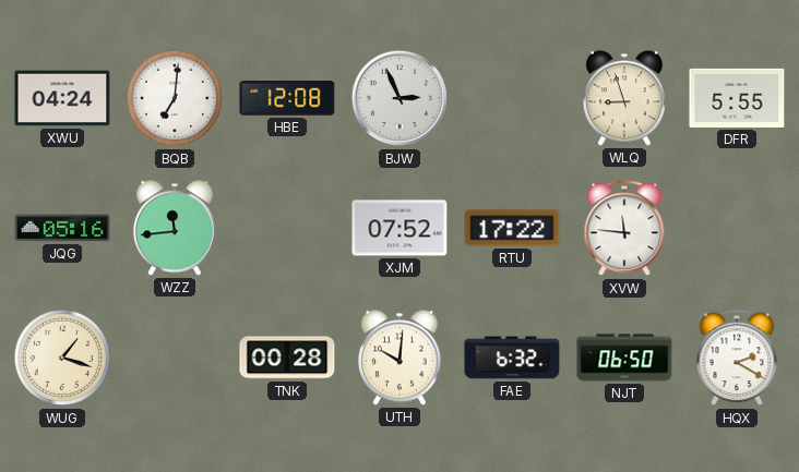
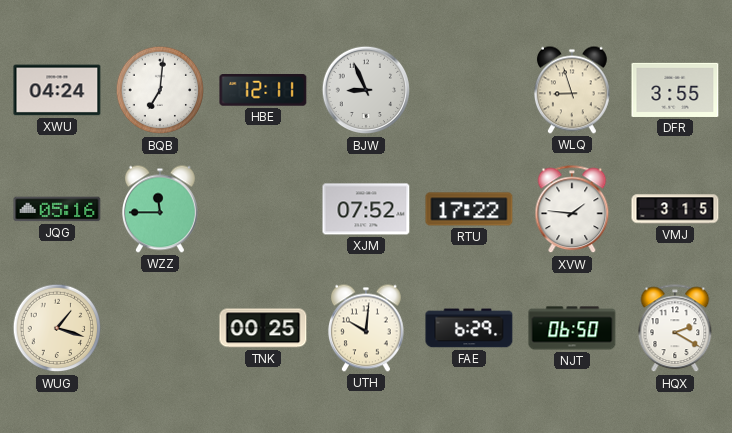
HBE: 12:08 -> 12:11 (263, 90)
BJW: 2:56 -> 8:56 (366, 90)
DFR: 5:55 -> 3:55 (675, 90)
WZZ: 11:44 -> 11:45 (160, 209)
XVW: 11:46 -> 1:46 (572, 210)
VMJ: none -> 3:15 (675, 209)
TNK: 00:28 -> 00:25 (263, 328)
FAE: 6:32 -> 6:29 (469, 328)
